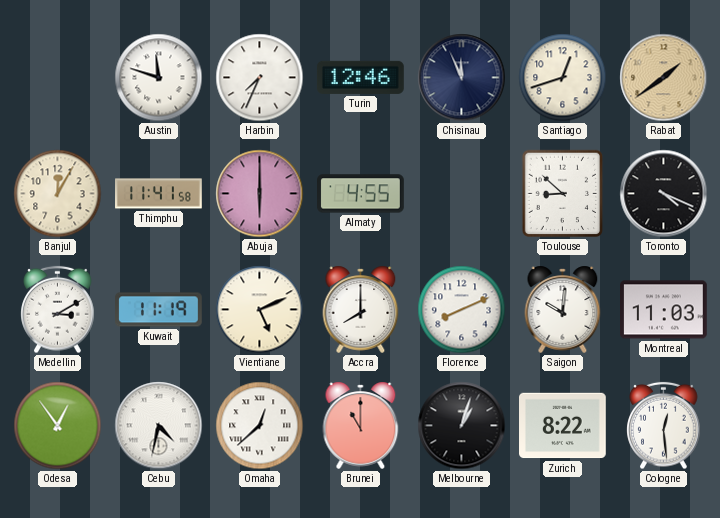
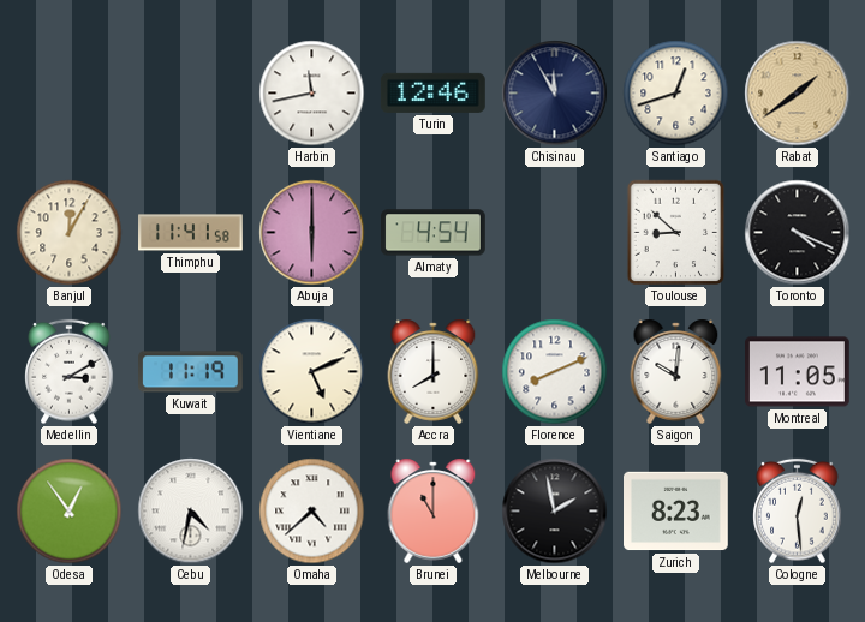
Austin: 11:48 -> none (159, 78)
Harbin: 7:34 -> 11:43 (312, 94)
Chisinau: 11:56 -> 11:55 (555, 94)
Almaty: 4:55 -> 4:54 (434, 233)
Montreal: 11:03 -> 11:05 (798, 372)
Omaha: 12:38 -> 4:38 (312, 512)
Melbourne: 1:03 -> 1:58 (555, 512)
Zurich: 8:22 -> 8:23 (676, 512)
